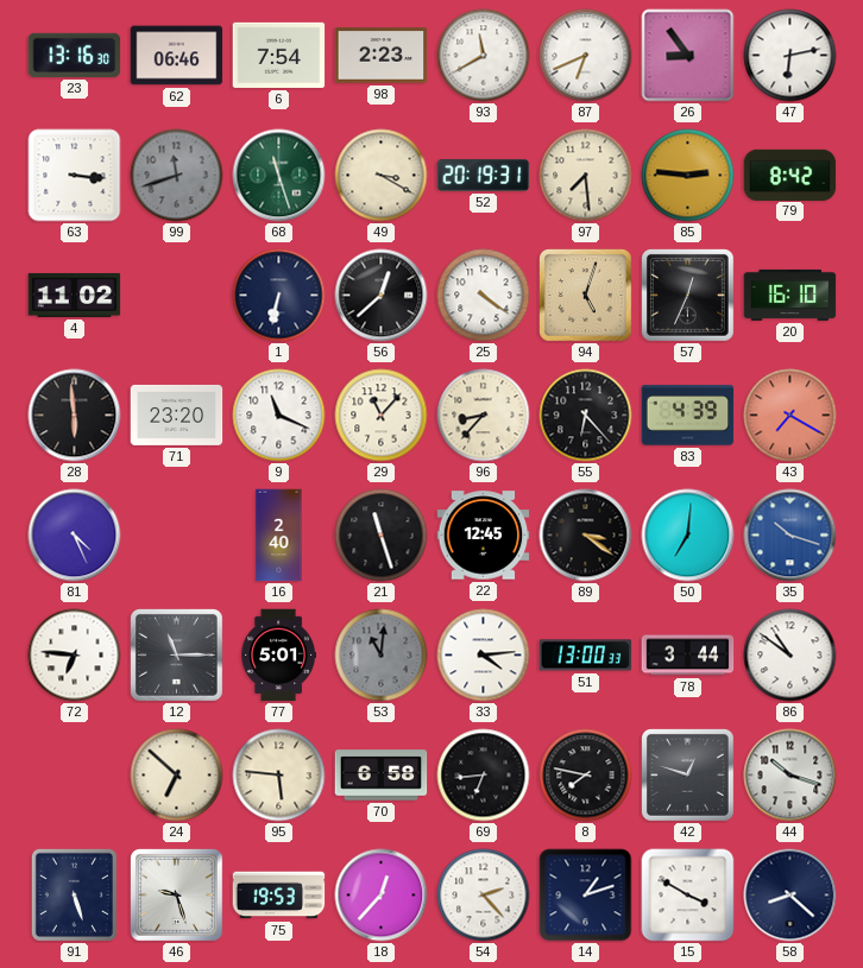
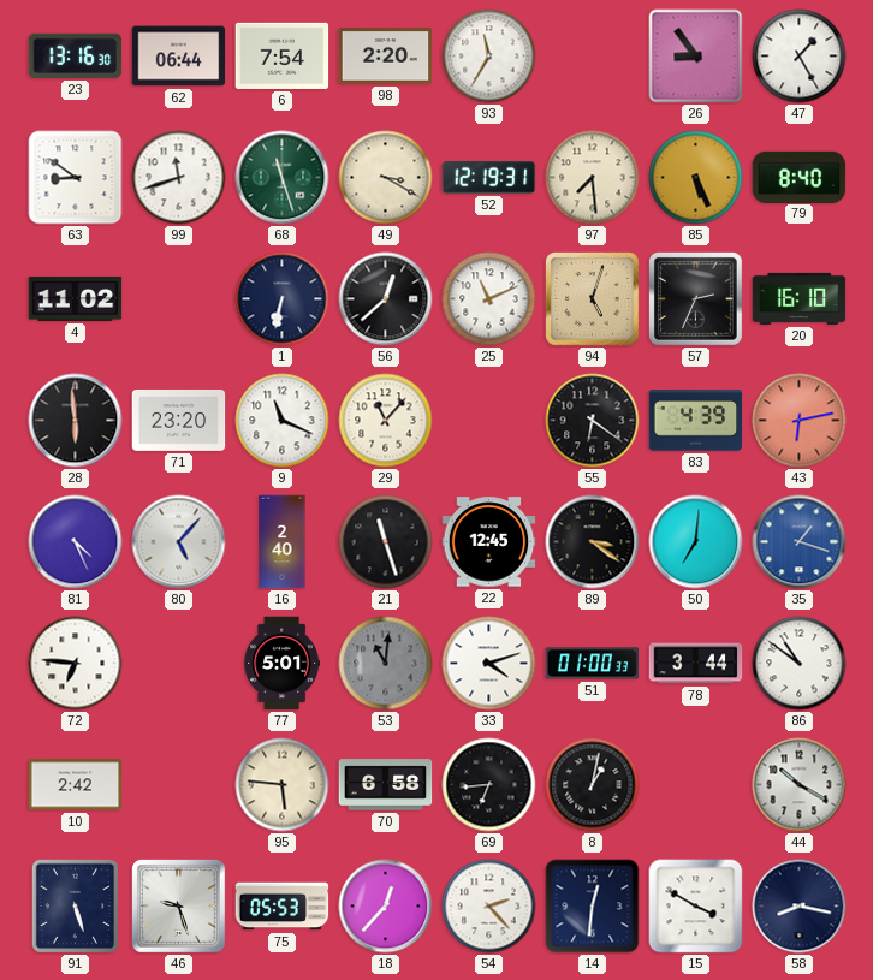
62: 06:46 -> 06:44 (179, 57)
98: 2:23 -> 2:20 (386, 57)
93: 11:40 -> 11:35 (489, 57)
87: 6:41 -> none (586, 56)
47: 6:13 -> 1:25 (800, 57)
63: 3:16 -> 8:51 (76, 178)
99 dial: grey -> white (179, 178)
52: 20:19 -> 12:19 (489, 177)
85: 2:46 -> 5:26 (696, 178)
79: 8:42 -> 8:40 (800, 177)
25: 4:21 -> 11:11 (489, 299)
57: 12:34 -> 2:34 (696, 299)
96: 8:37 -> none (484, 416)
55: 6:23 -> 6:21 (593, 421)
43: 7:20 -> 6:13 (800, 421)
80: none -> 5:07 (179, 542)
35: 10:18 -> 1:18 (800, 542)
12: 11:15 -> none (177, 656)
33: 4:14 -> 4:12 (489, 664)
51: 13:00 -> 01:00 (593, 664)
10: none -> 2:42 (76, 785)
24: 6:52 -> none (177, 776)
8: 7:47 -> 1:02 (593, 785)
42: 12:48 -> none (688, 776)
44: 10:18 -> 10:20 (800, 785)
75: 19:53 -> 05:53 (283, 907)
14: 1:12 -> 12:31 (593, 907)
58: 8:22 -> 8:17 (800, 907)
